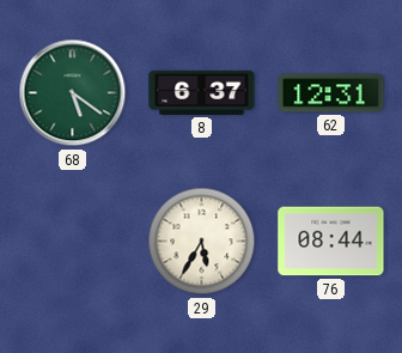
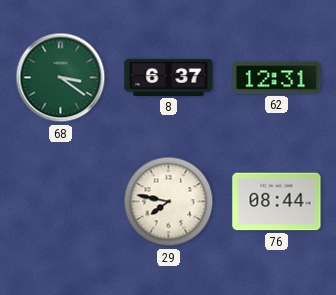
68: 5:21 -> 3:21 (61, 78)
29: 5:35 -> 7:47 (169, 202)
